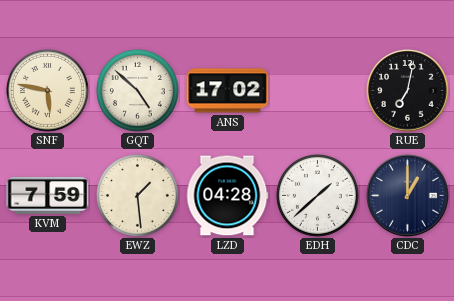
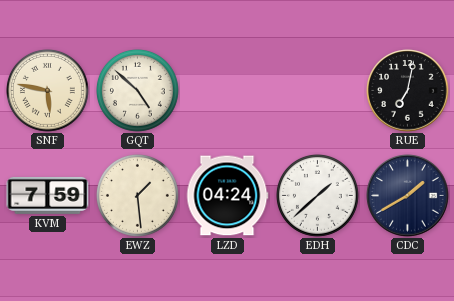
ANS: 17:02 -> none (228, 91)
LZD: 04:28 -> 04:24 (227, 196)
CDC: 1:00 -> 1:40 (408, 196)
